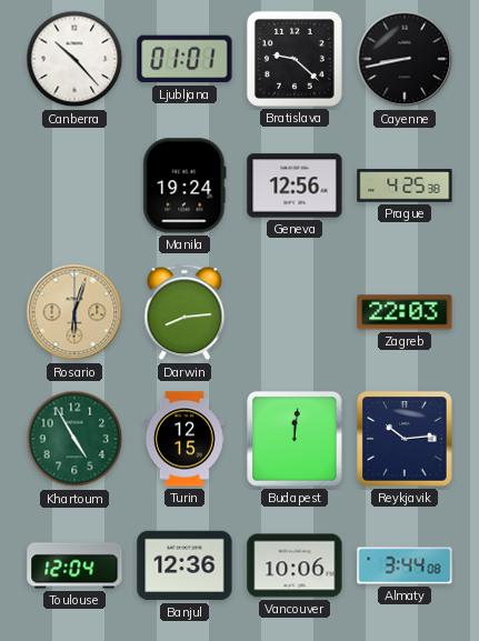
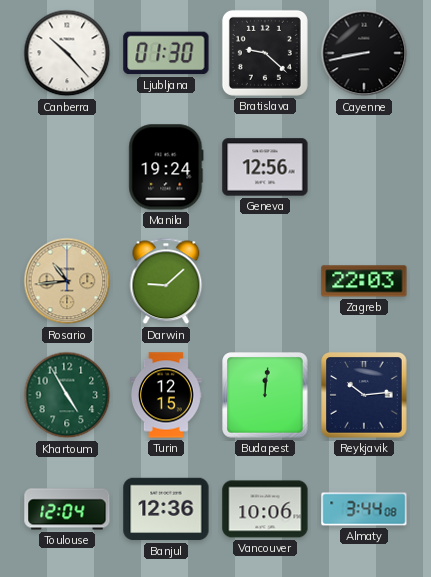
Ljubljana: 01:01 -> 01:30 (166, 53)
Prague: 4:25 -> none (405, 186)
Rosario: 6:03 -> 10:44 (67, 281)
Darwin: 8:14 -> 9:08 (166, 281)
